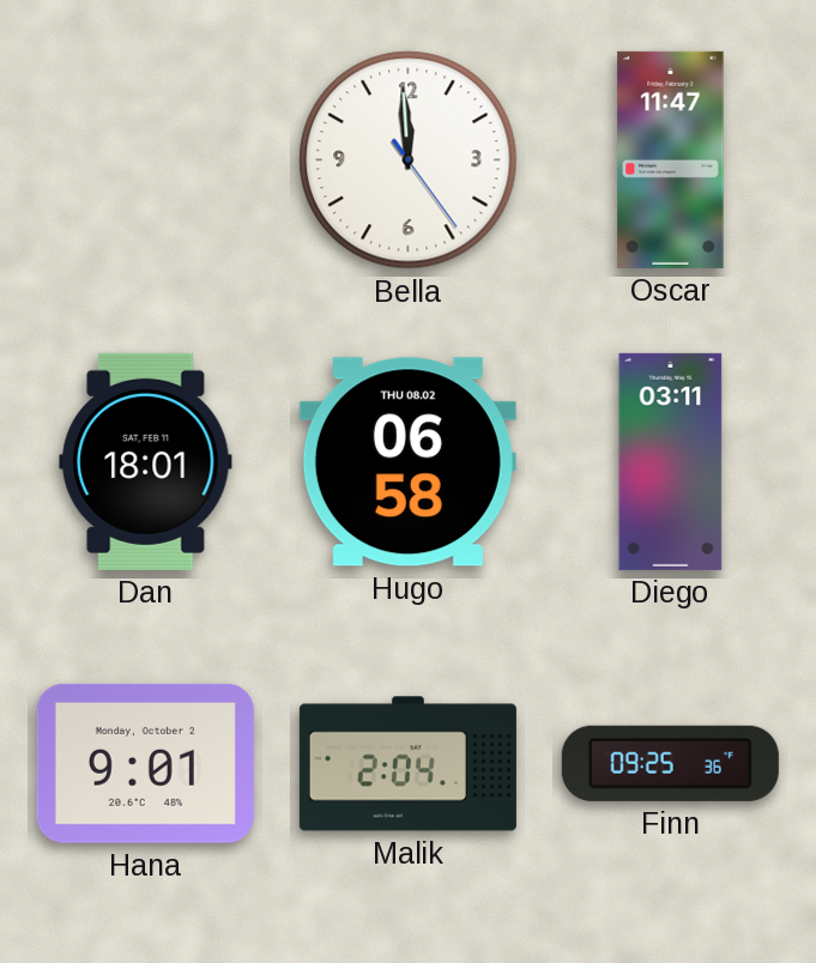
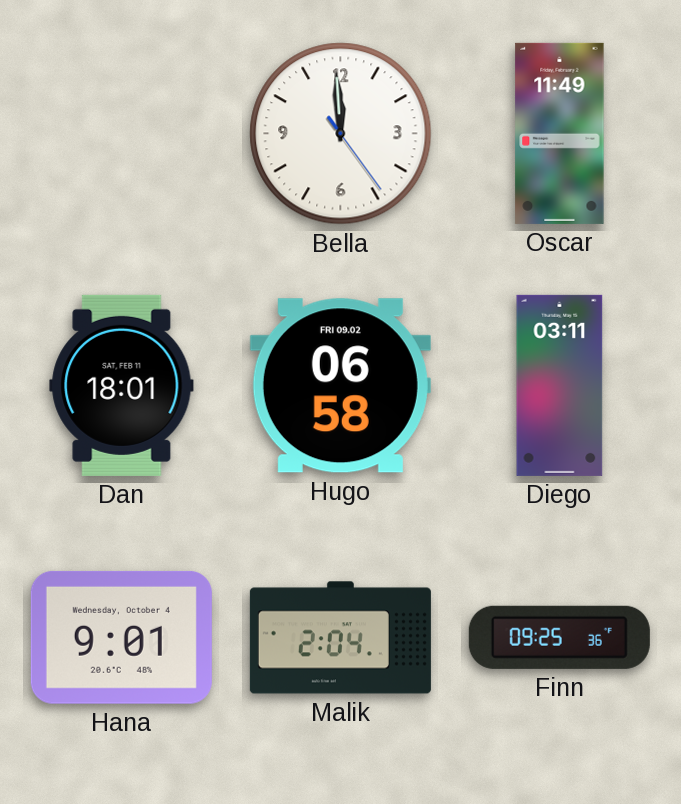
Oscar: 11:47 -> 11:49 (560, 133)
Hugo date: THU 08.02 -> FRI 09.02 (340, 386)
Hana date: Monday, October 2 -> Wednesday, October 4 (121, 637)
